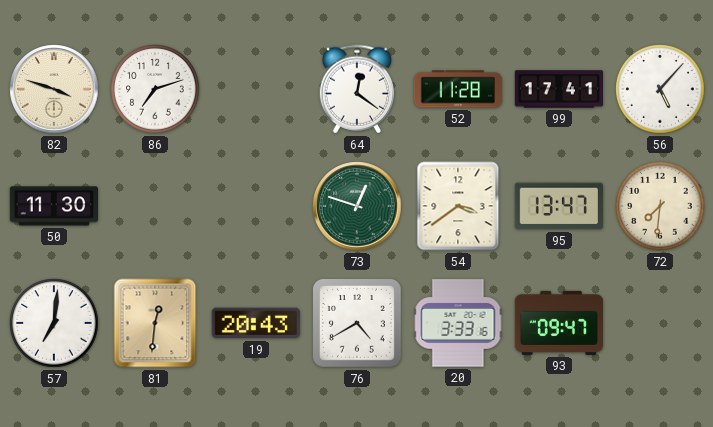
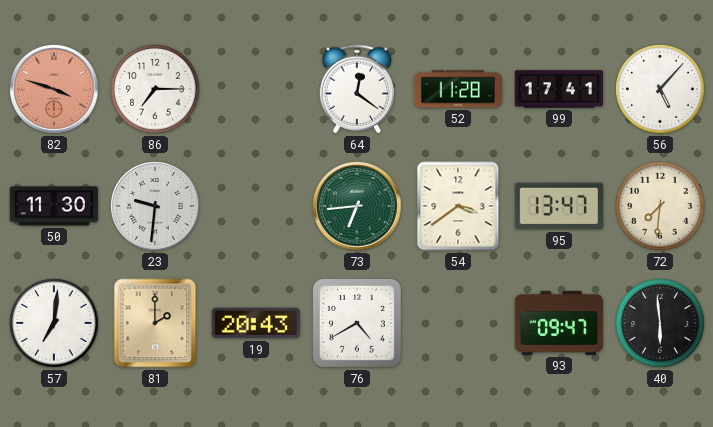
82 dial: cream -> salmon (54, 89)
86: 7:12 -> 7:15 (155, 89)
23: none -> 9:31 (155, 206)
73: 12:48 -> 6:44 (357, 206)
81: 12:31 -> 2:00 (155, 323)
20: 3:33 -> none (458, 323)
40: none -> 5:59 (660, 323)
